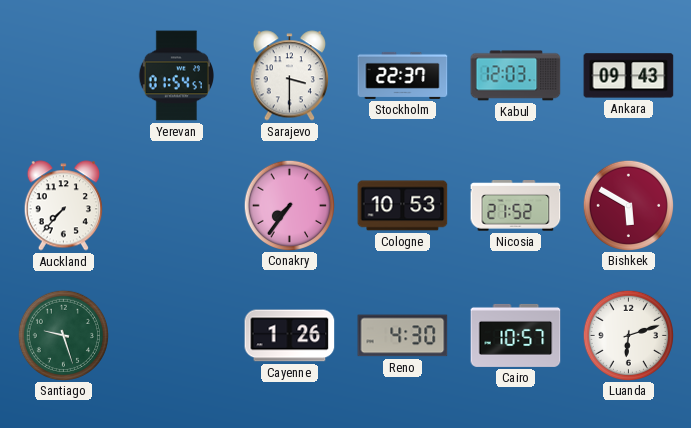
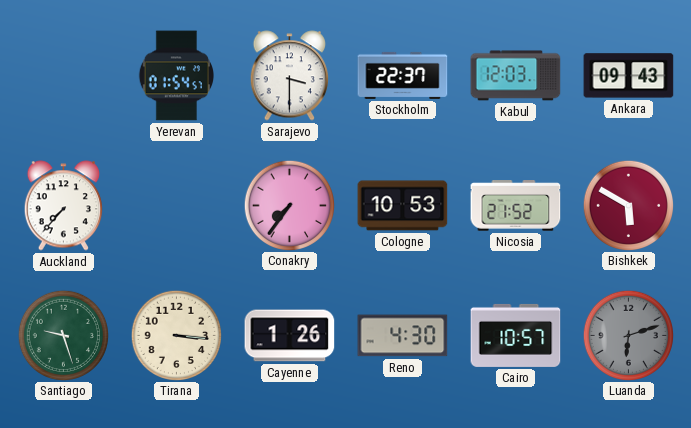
Tirana: none -> 3:16 (176, 335)
Luanda dial: white -> grey (628, 335)
